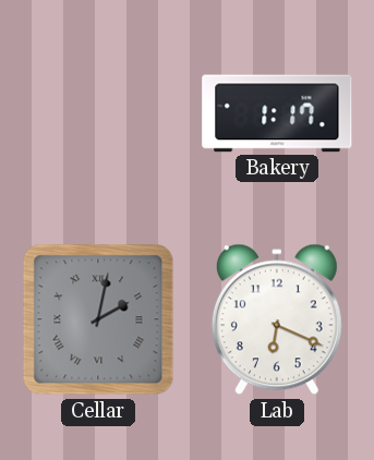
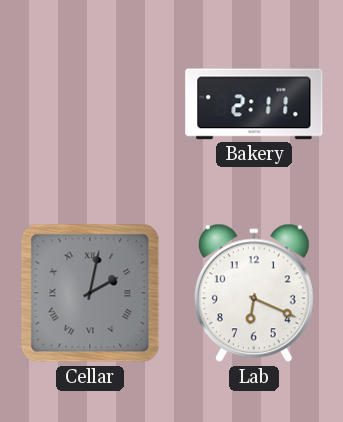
Bakery: 1:17 -> 2:11 (254, 104)
